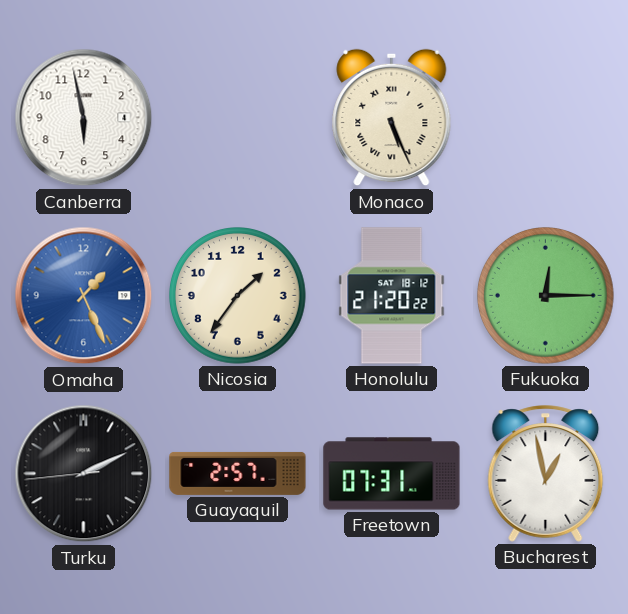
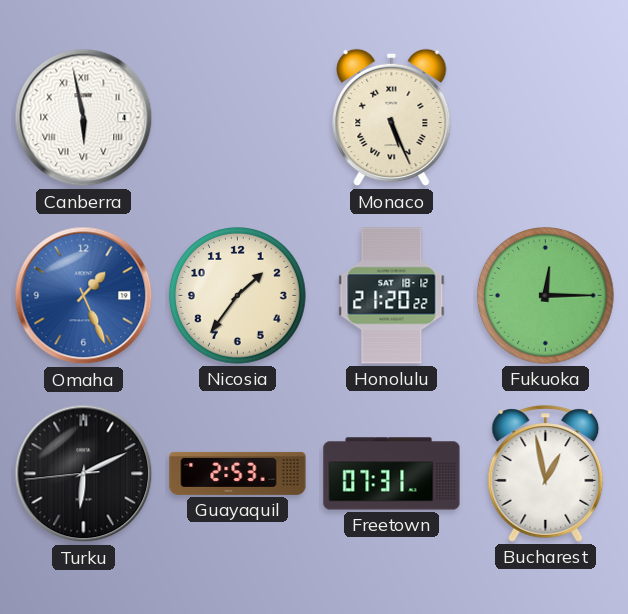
Canberra numerals: Arabic -> Roman (84, 118)
Turku: 2:10 -> 6:10 (84, 474)
Guayaquil: 2:57 -> 2:53 (238, 473)
